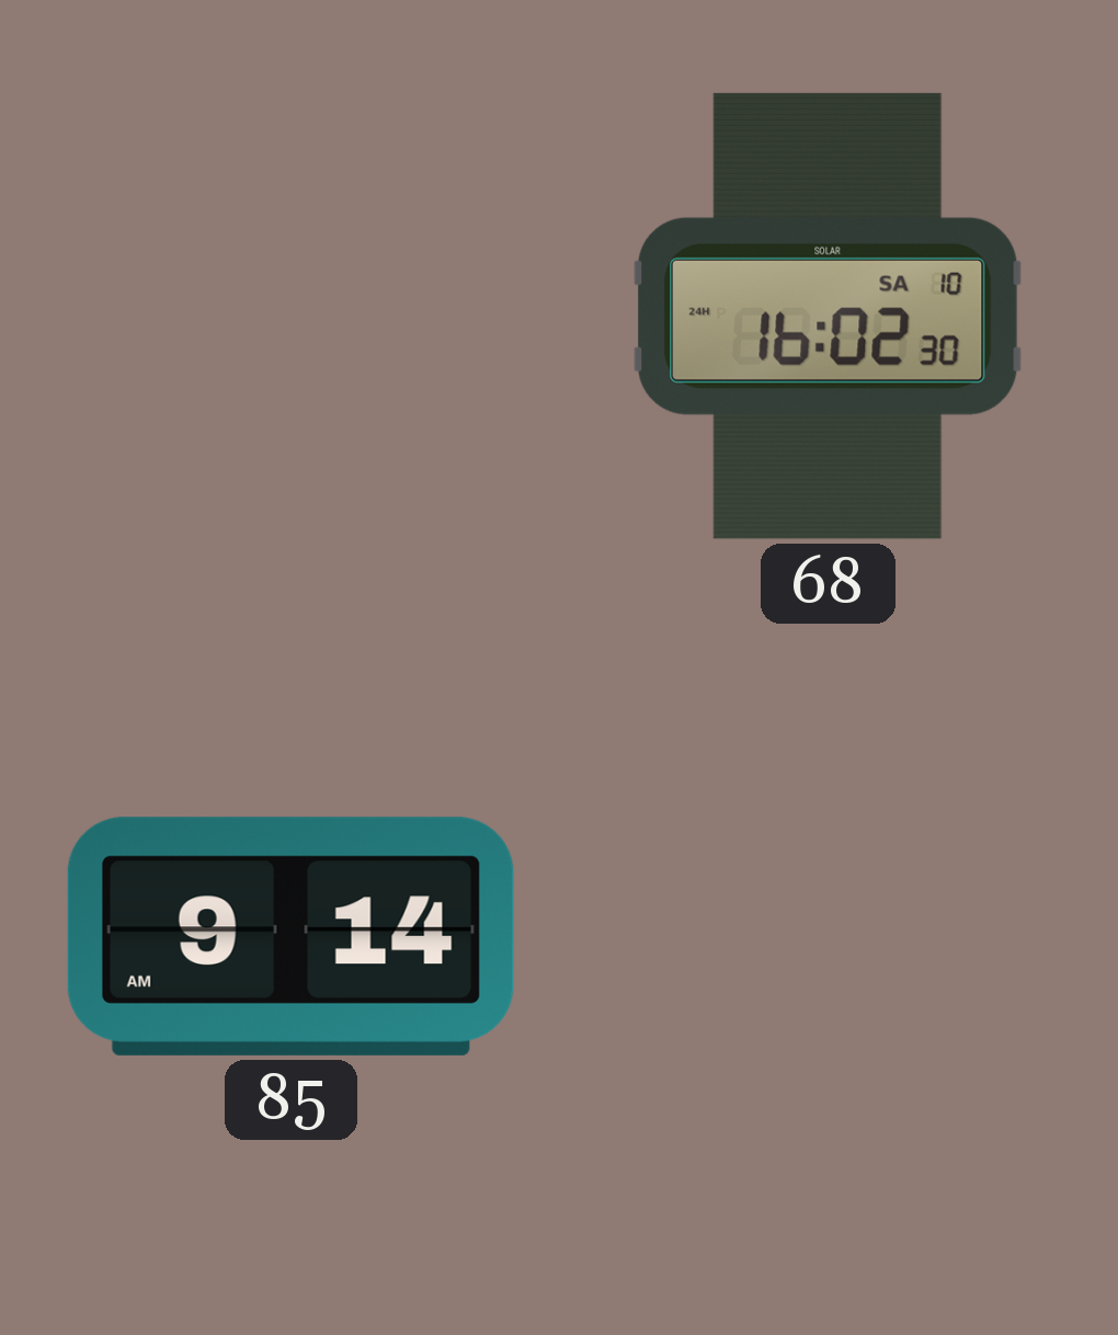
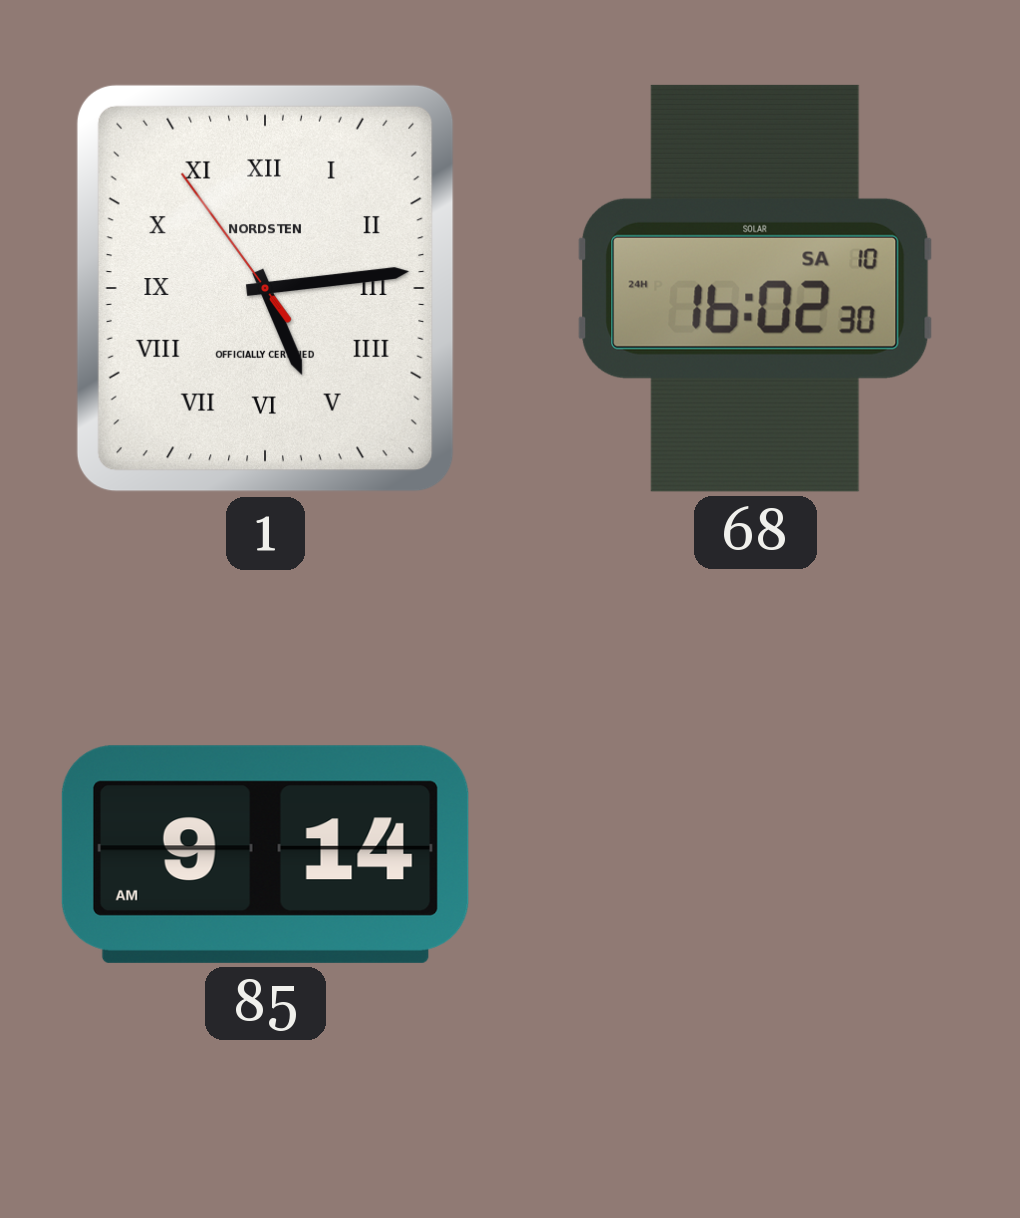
1: none -> 5:13 (265, 288)
